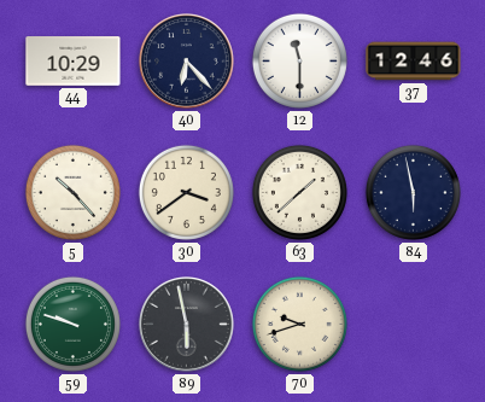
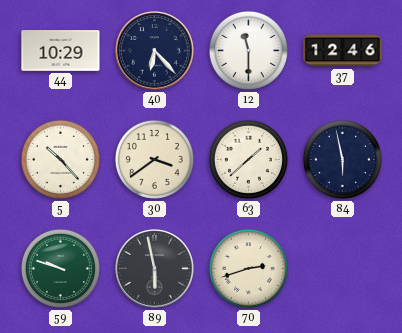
70: 9:42 -> 2:42 (248, 268)
